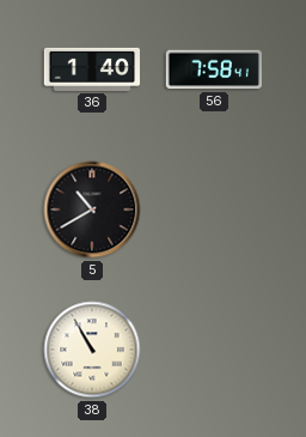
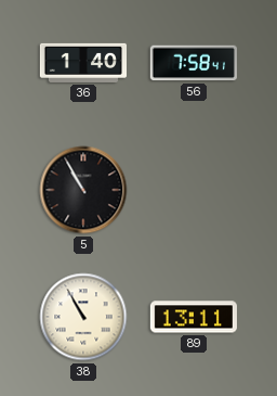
5: 10:40 -> 10:55 (83, 190)
89: none -> 13:11 (194, 317)
